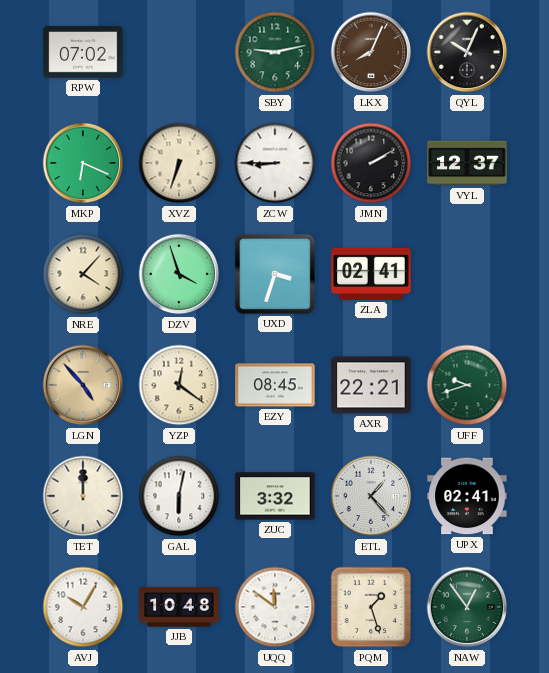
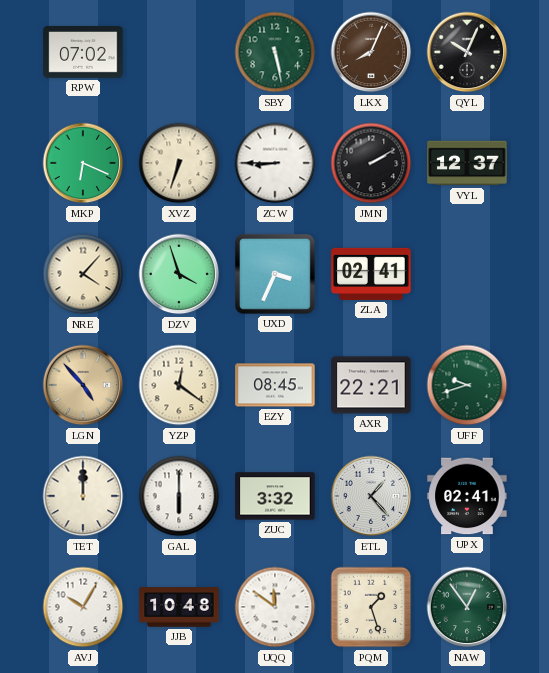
SBY: 9:13 -> 5:28 (275, 52)
UXD: 3:33 -> 3:34 (275, 274)
GAL: 6:02 -> 6:00 (179, 496)
